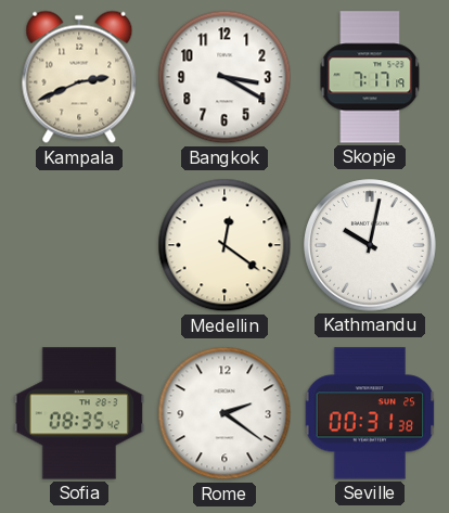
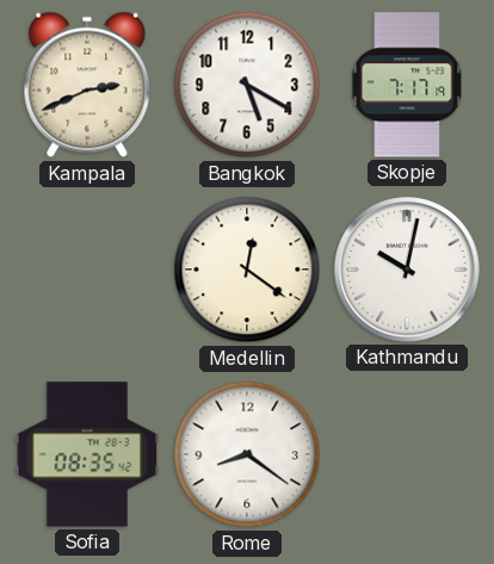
Bangkok: 3:20 -> 5:20 (247, 85)
Rome: 2:21 -> 8:21 (247, 454)
Seville: 00:31 -> none (370, 413)
